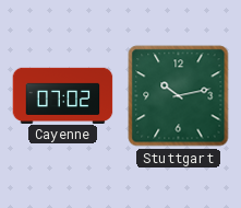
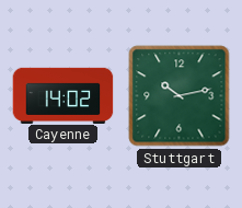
Cayenne: 07:02 -> 14:02 (64, 95)
